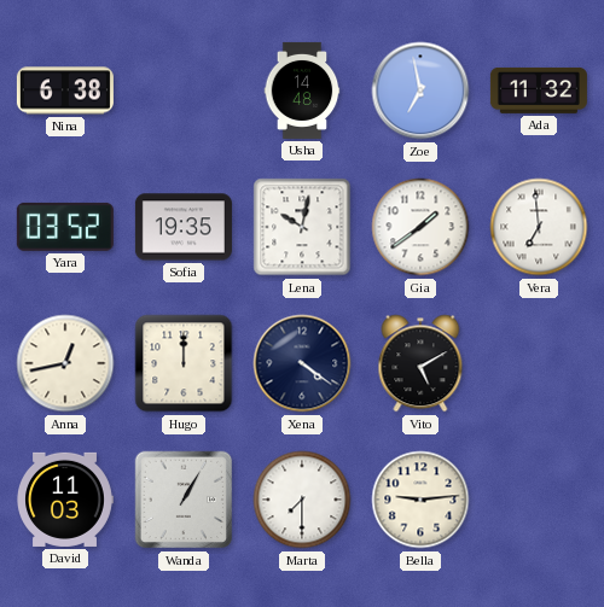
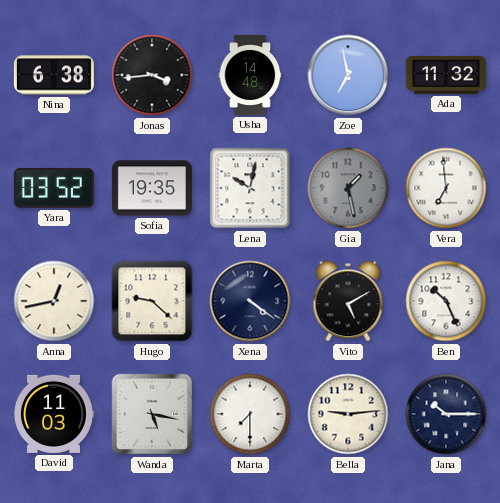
Jonas: none -> 3:44 (152, 75)
Gia: 1:39 -> 1:28 (348, 188)
Gia dial: white -> grey (348, 188)
Hugo: 12:00 -> 9:22 (152, 301)
Ben: none -> 10:26 (446, 301)
Wanda: 1:05 -> 5:17 (152, 414)
Jana: none -> 10:15 (446, 414)
